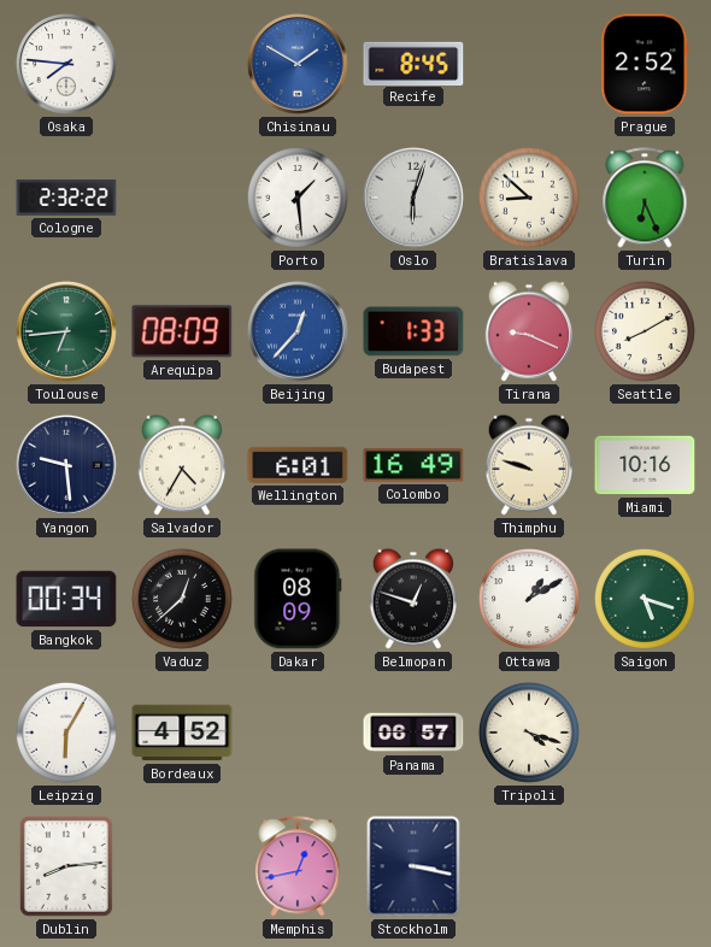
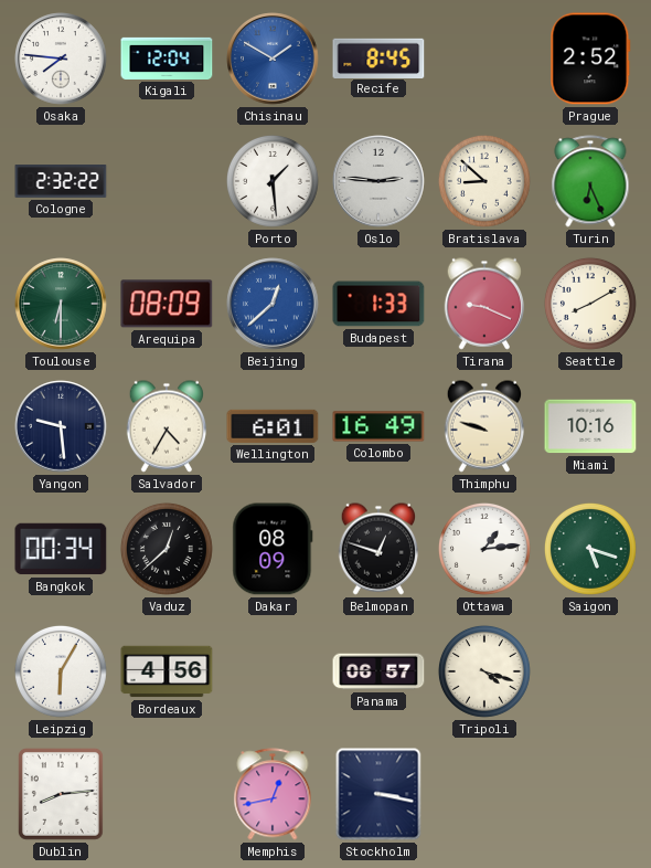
Kigali: none -> 12:04 (167, 59)
Oslo: 6:03 -> 2:46 (378, 181)
Toulouse: 6:44 -> 6:30 (61, 304)
Beijing: 12:37 -> 12:38 (273, 304)
Ottawa: 1:10 -> 1:14 (484, 549)
Bordeaux: 4:52 -> 4:56 (167, 671)
